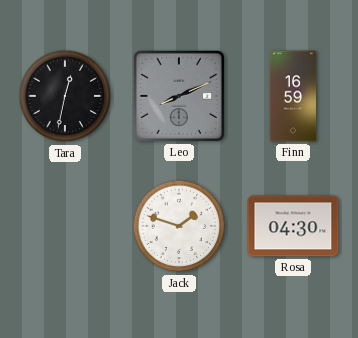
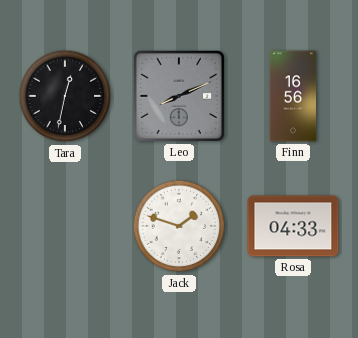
Finn: 16:59 -> 16:56 (293, 96)
Rosa: 04:30 -> 04:33 (293, 226)
